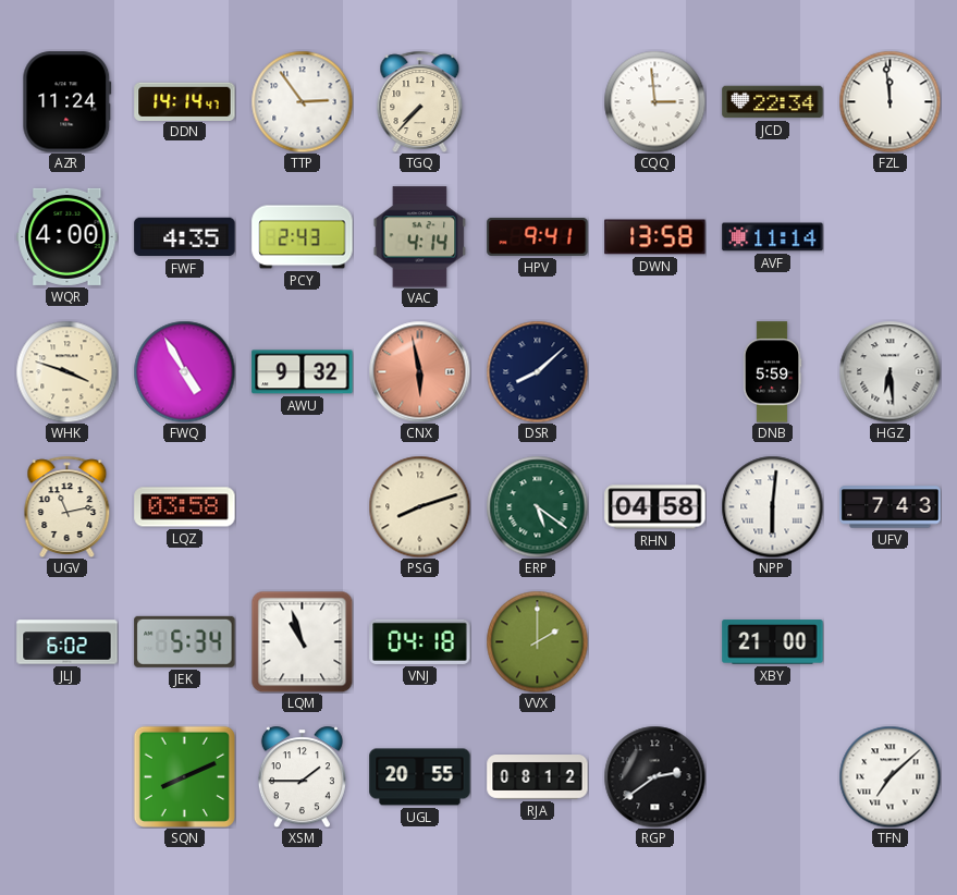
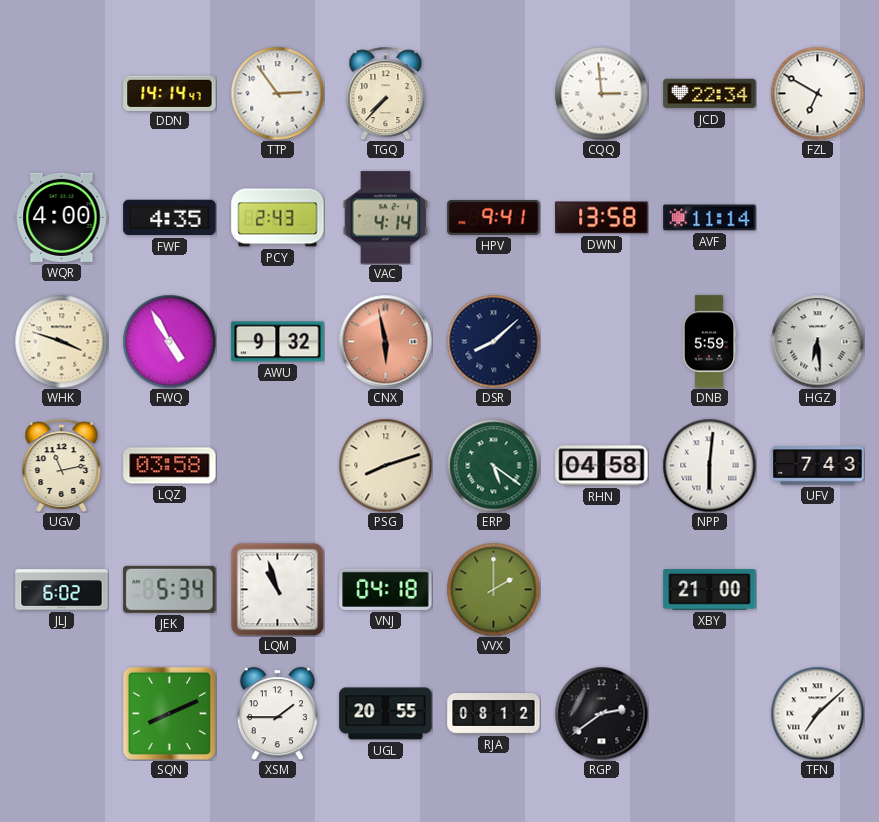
AZR: 11:24 -> none (68, 102)
FZL: 11:59 -> 6:50 (817, 93)
